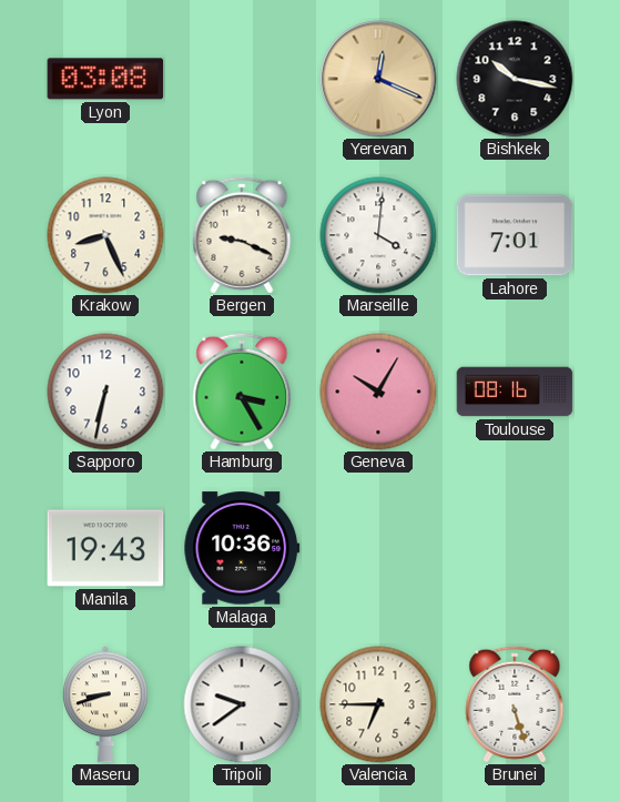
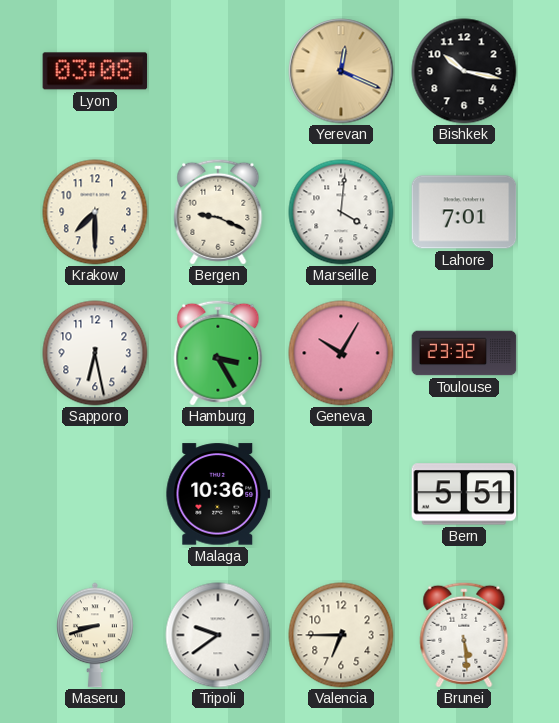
Krakow: 8:26 -> 7:30 (95, 212)
Sapporo: 6:32 -> 6:28 (95, 353)
Toulouse: 08:16 -> 23:32 (464, 353)
Manila: 19:43 -> none (105, 548)
Bern: none -> 5:51 (464, 494)
Brunei: 5:27 -> 5:29 (464, 635)
